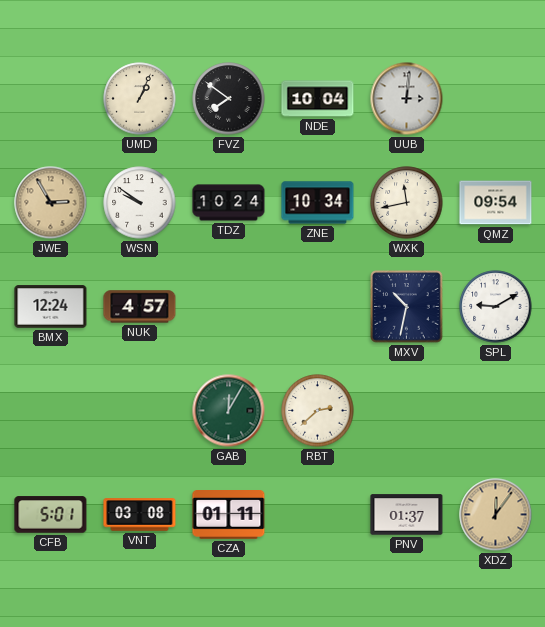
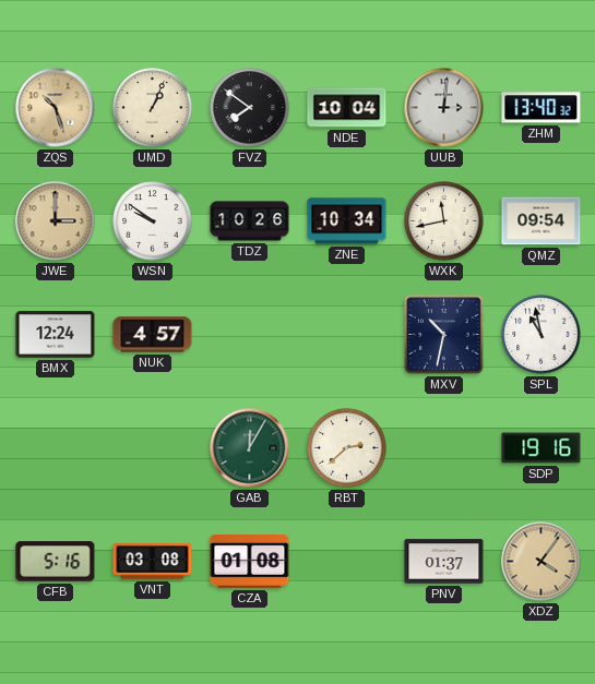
ZQS: none -> 10:27 (56, 108)
ZHM: none -> 13:40 (542, 108)
JWE: 2:55 -> 3:00 (56, 221)
TDZ: 10:24 -> 10:26 (250, 221)
SPL: 9:10 -> 10:58 (542, 335)
SDP: none -> 19:16 (542, 448)
CFB: 5:01 -> 5:16 (56, 562)
CZA: 01:11 -> 01:08 (250, 562)
XDZ: 12:06 -> 4:06 (542, 562)
